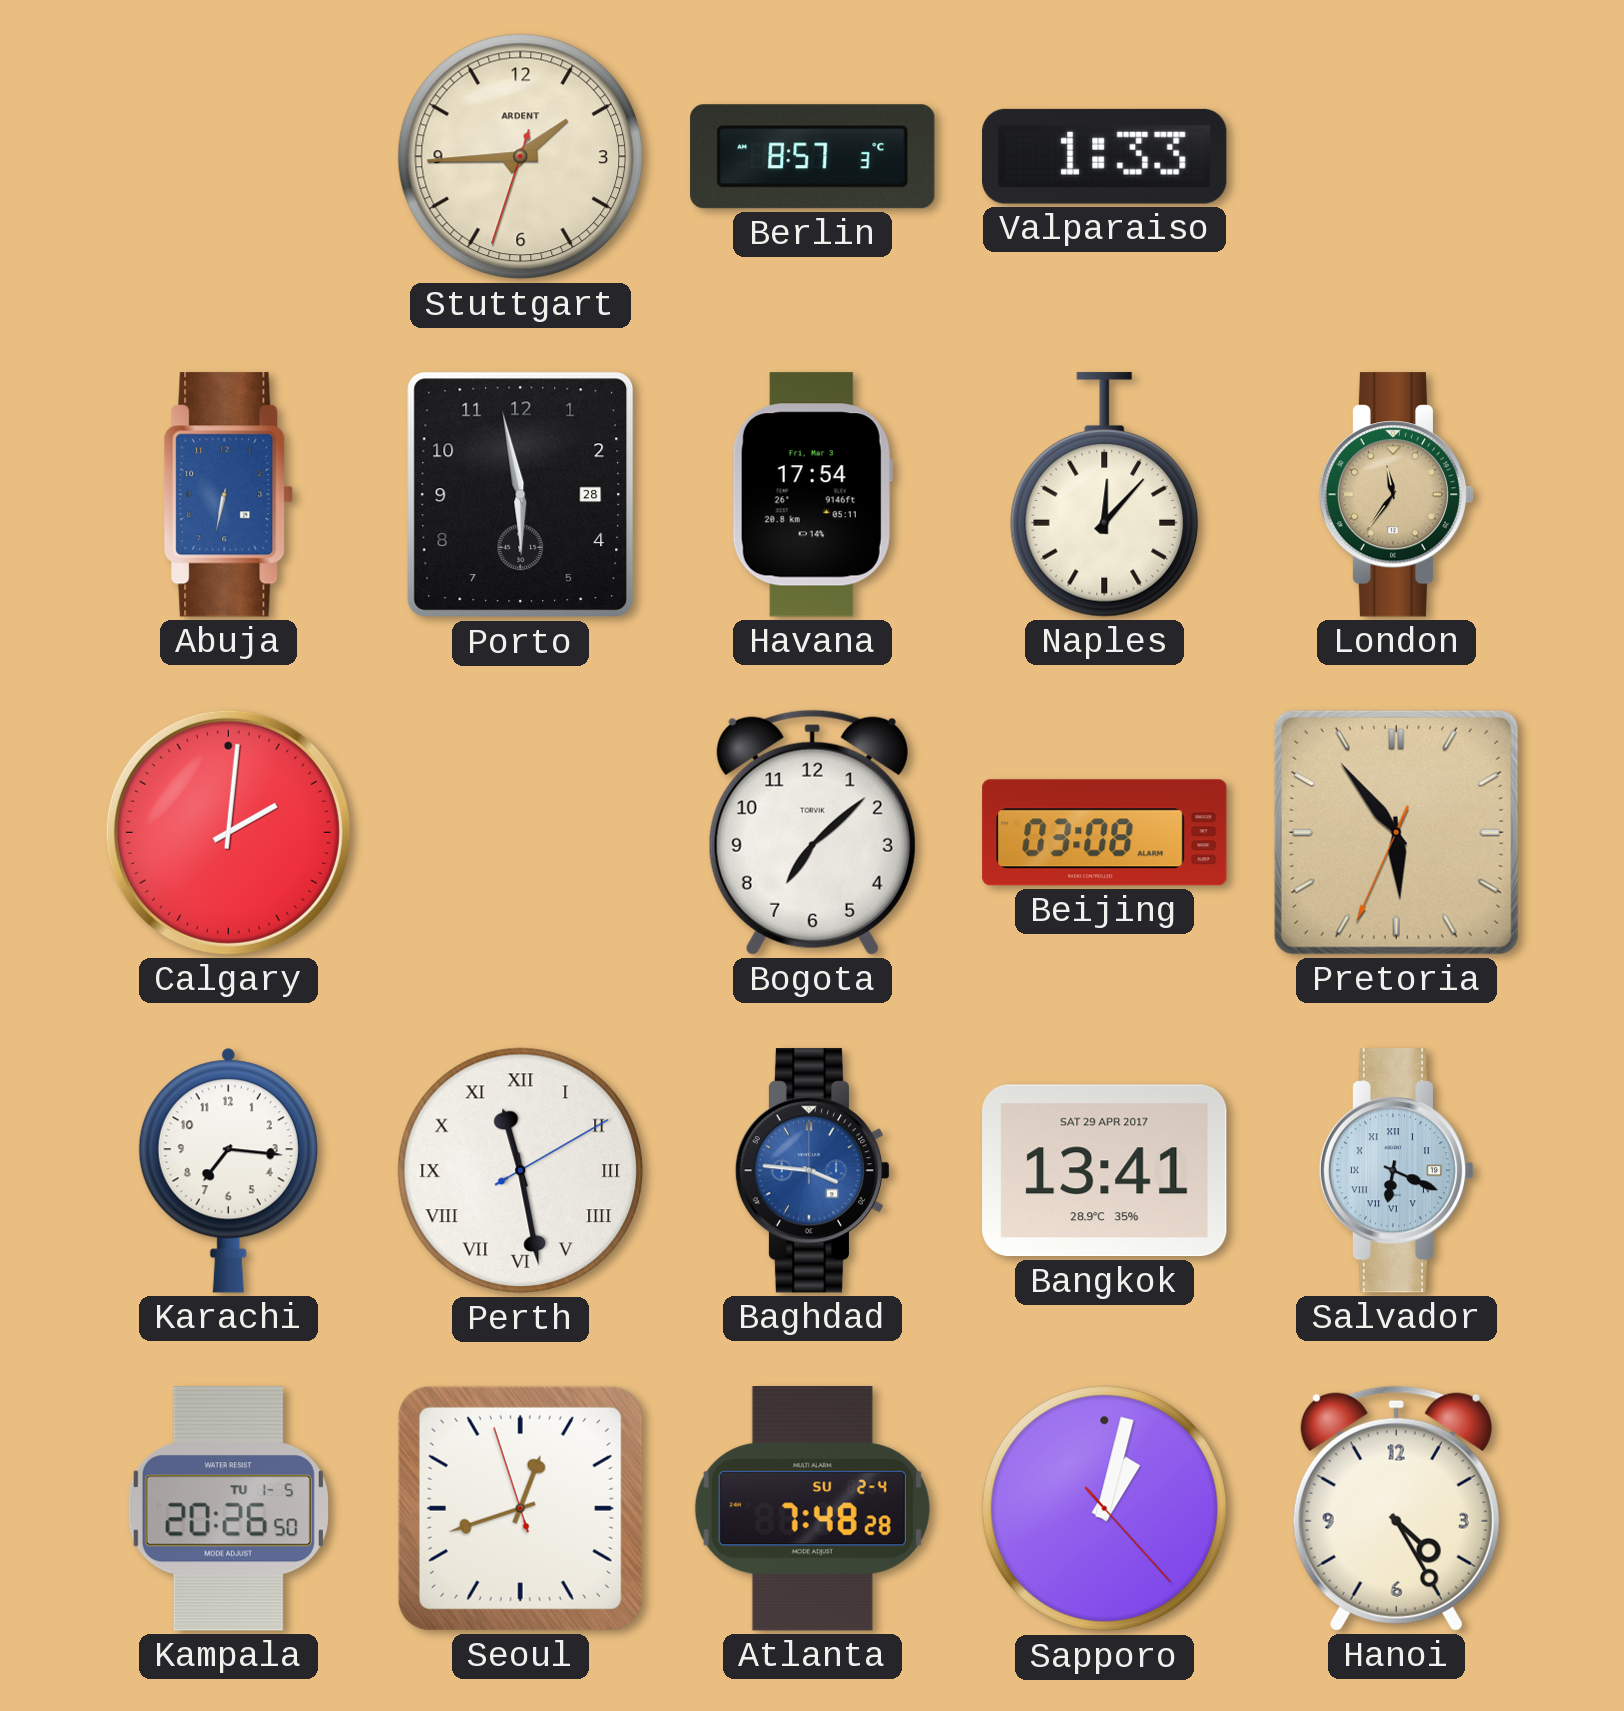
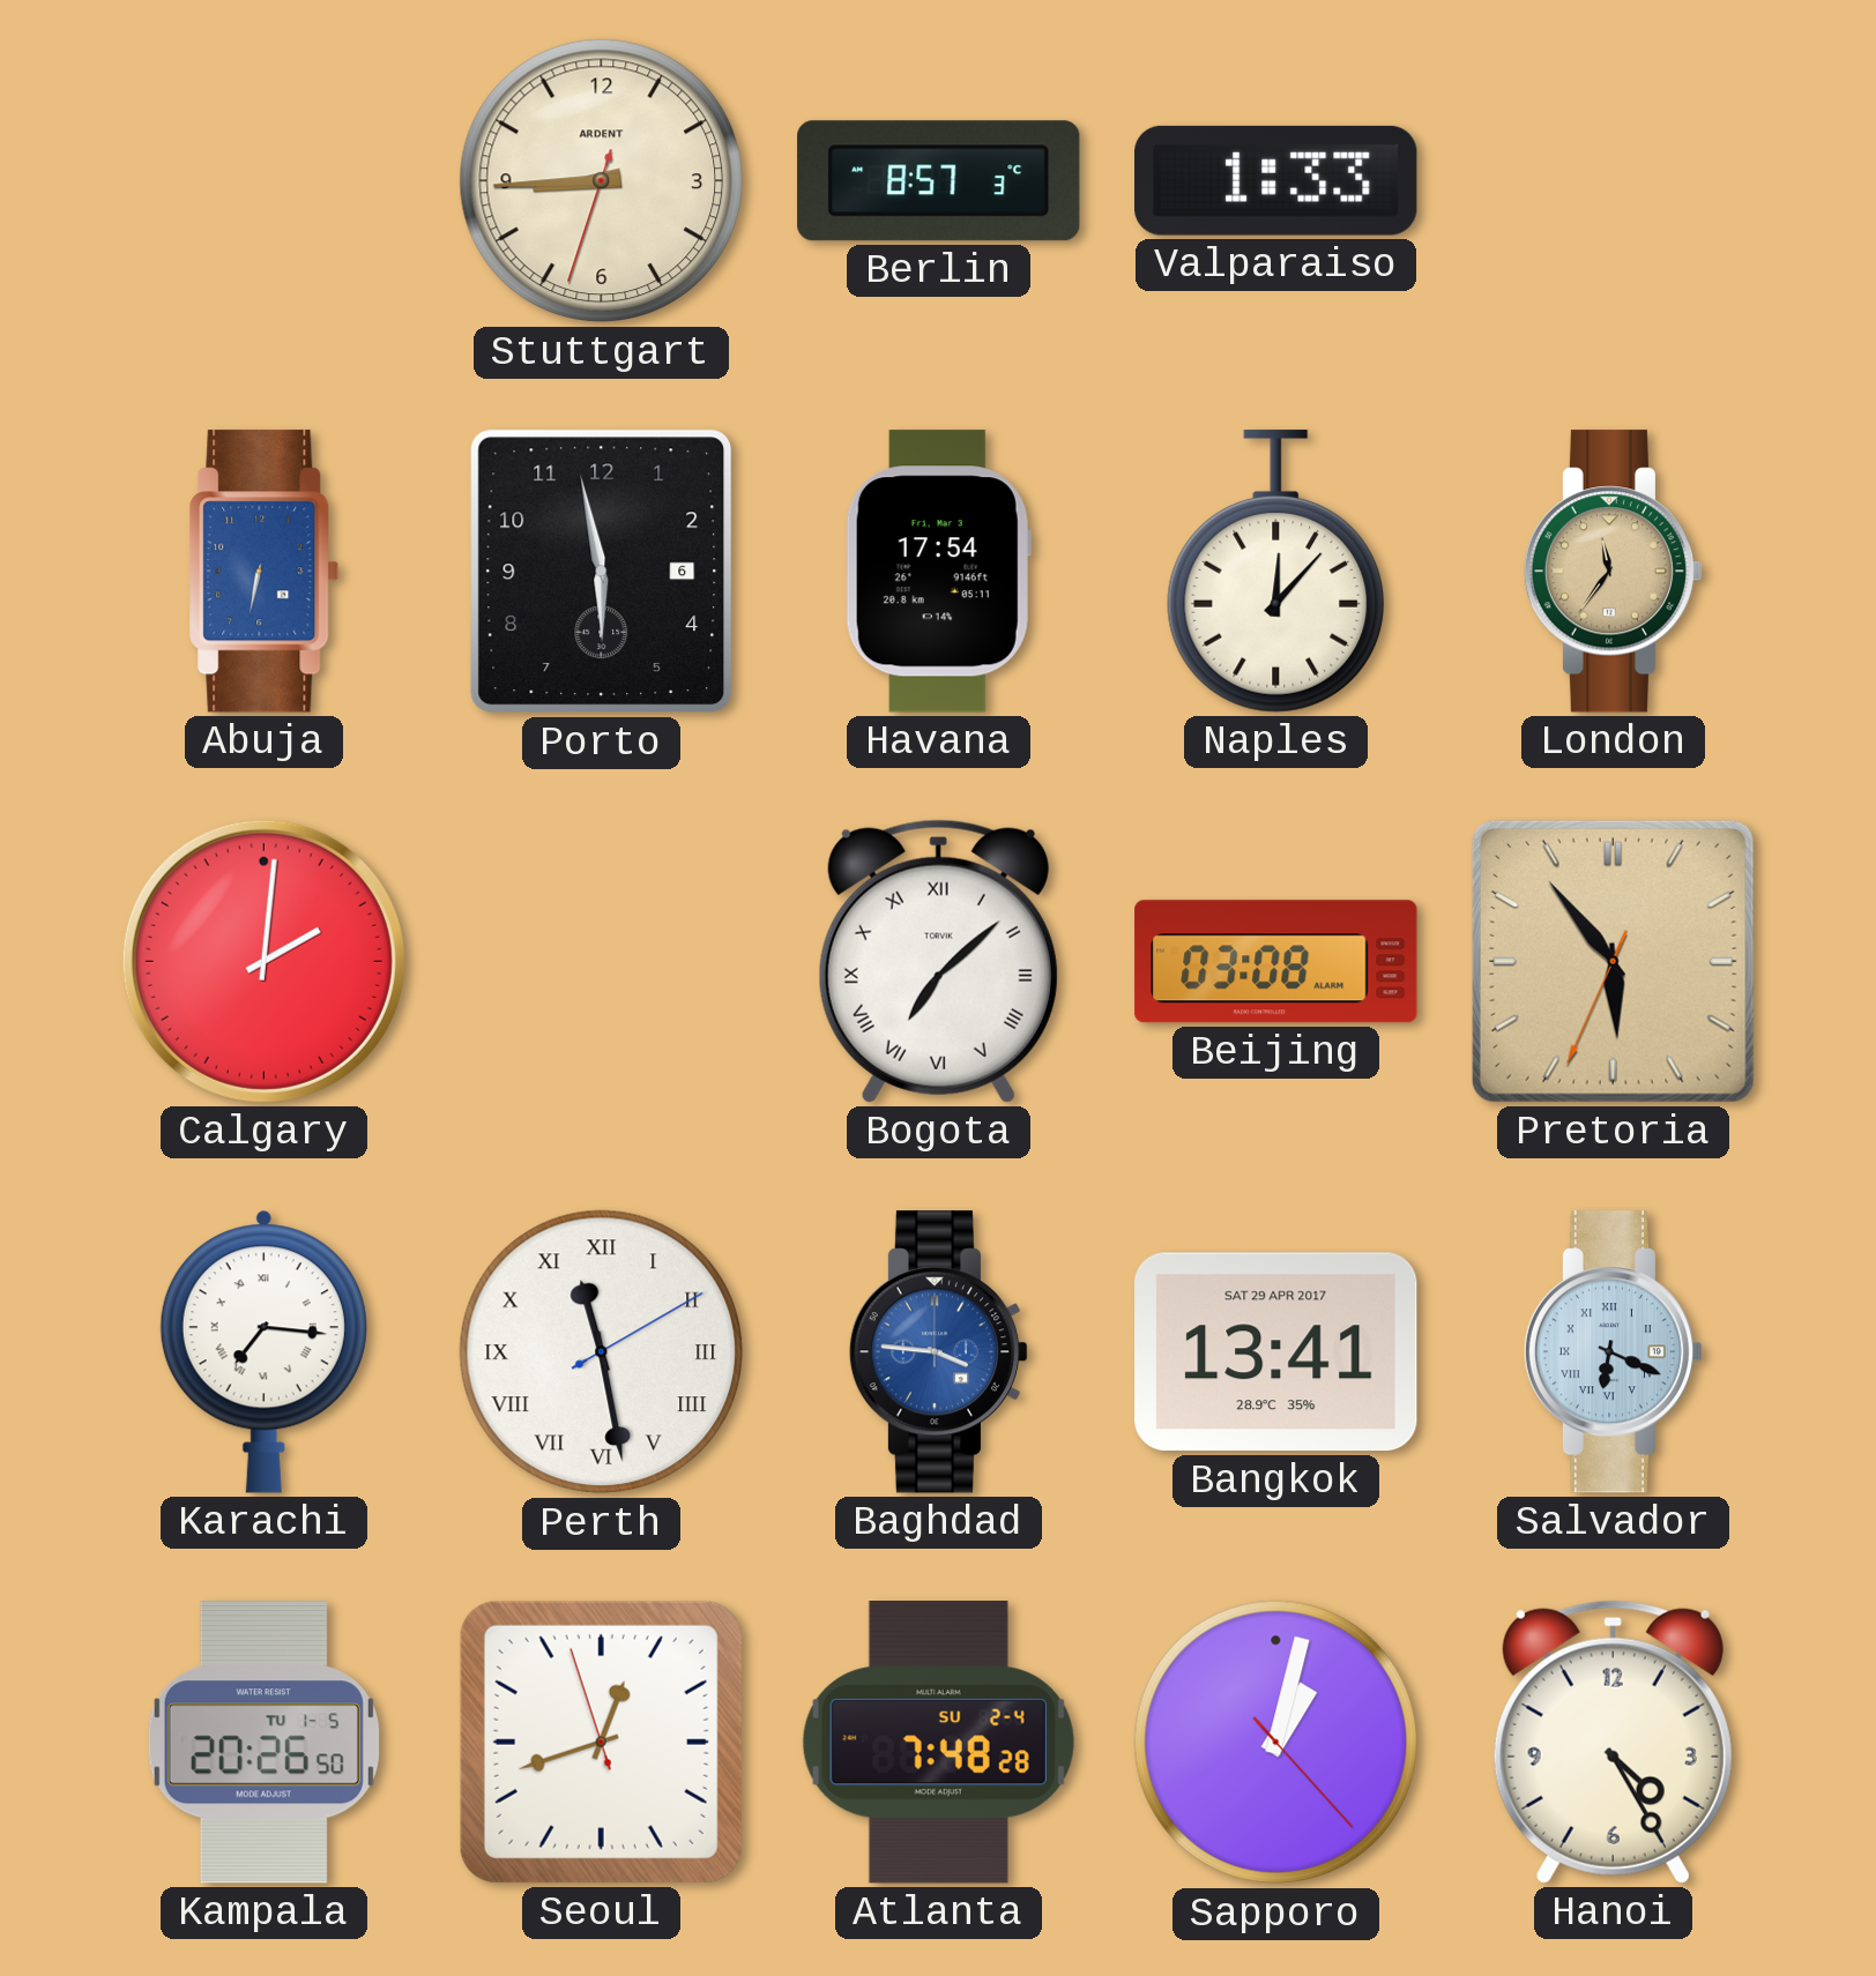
Stuttgart: 1:44 -> 8:44 (602, 181)
Porto date: 28 -> 6 (602, 572)
Bogota numerals: Arabic -> Roman (938, 961)
Karachi numerals: Arabic -> Roman (263, 1351)
